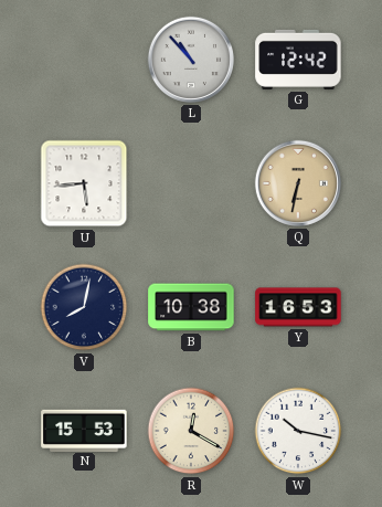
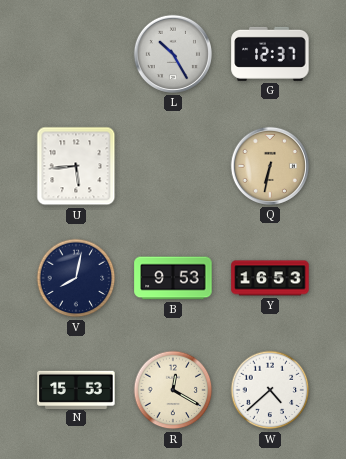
L: 10:53 -> 10:25 (173, 54)
G: 12:42 -> 12:37 (270, 54)
B: 10:38 -> 9:53 (173, 278)
W: 10:17 -> 4:38 (270, 390)
